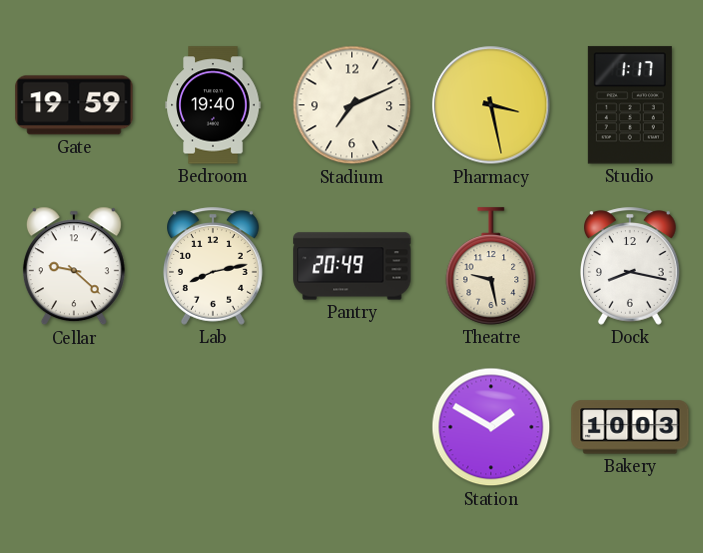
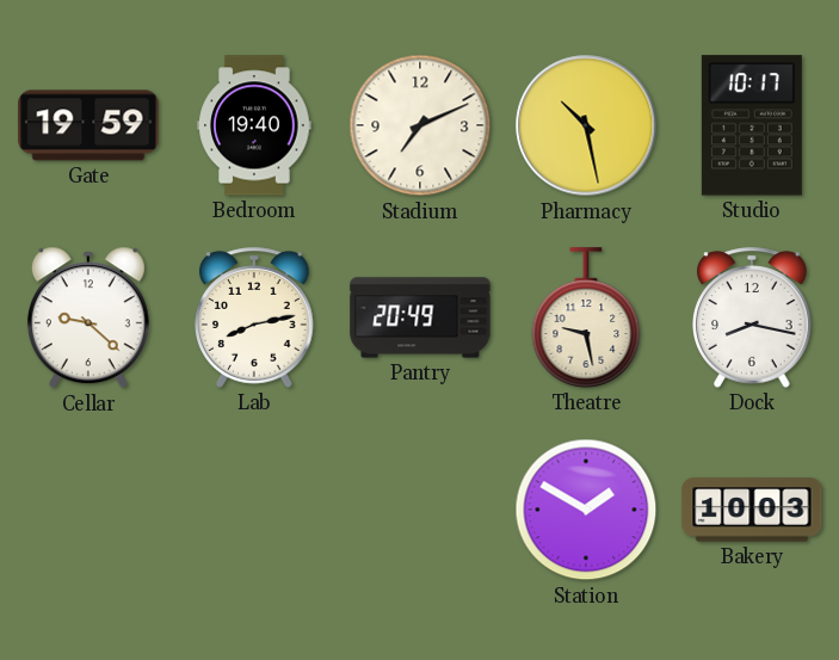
Pharmacy: 3:28 -> 10:28 (586, 125)
Studio: 1:17 -> 10:17 (752, 125)
